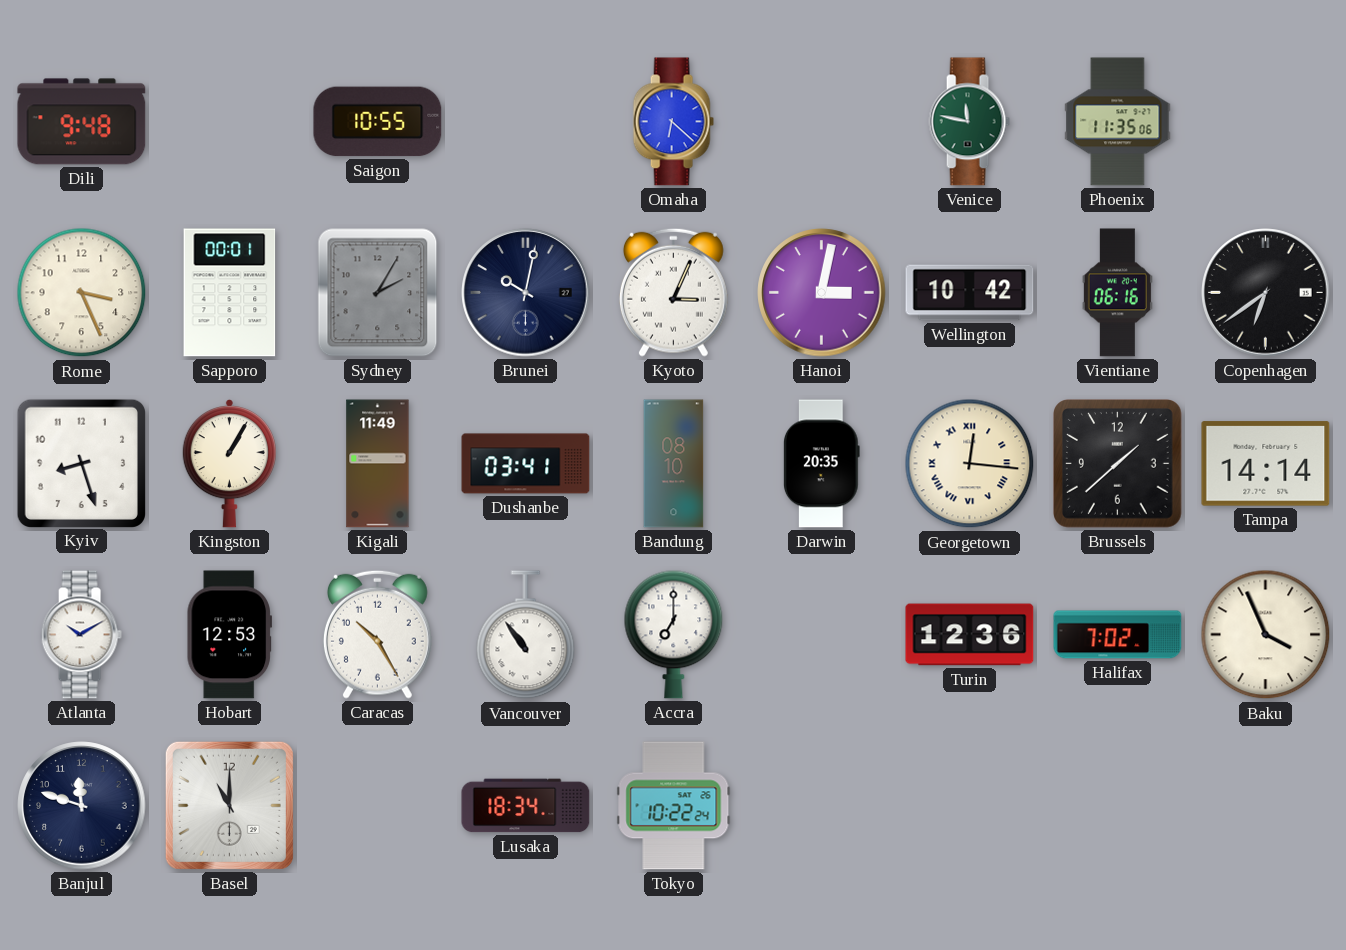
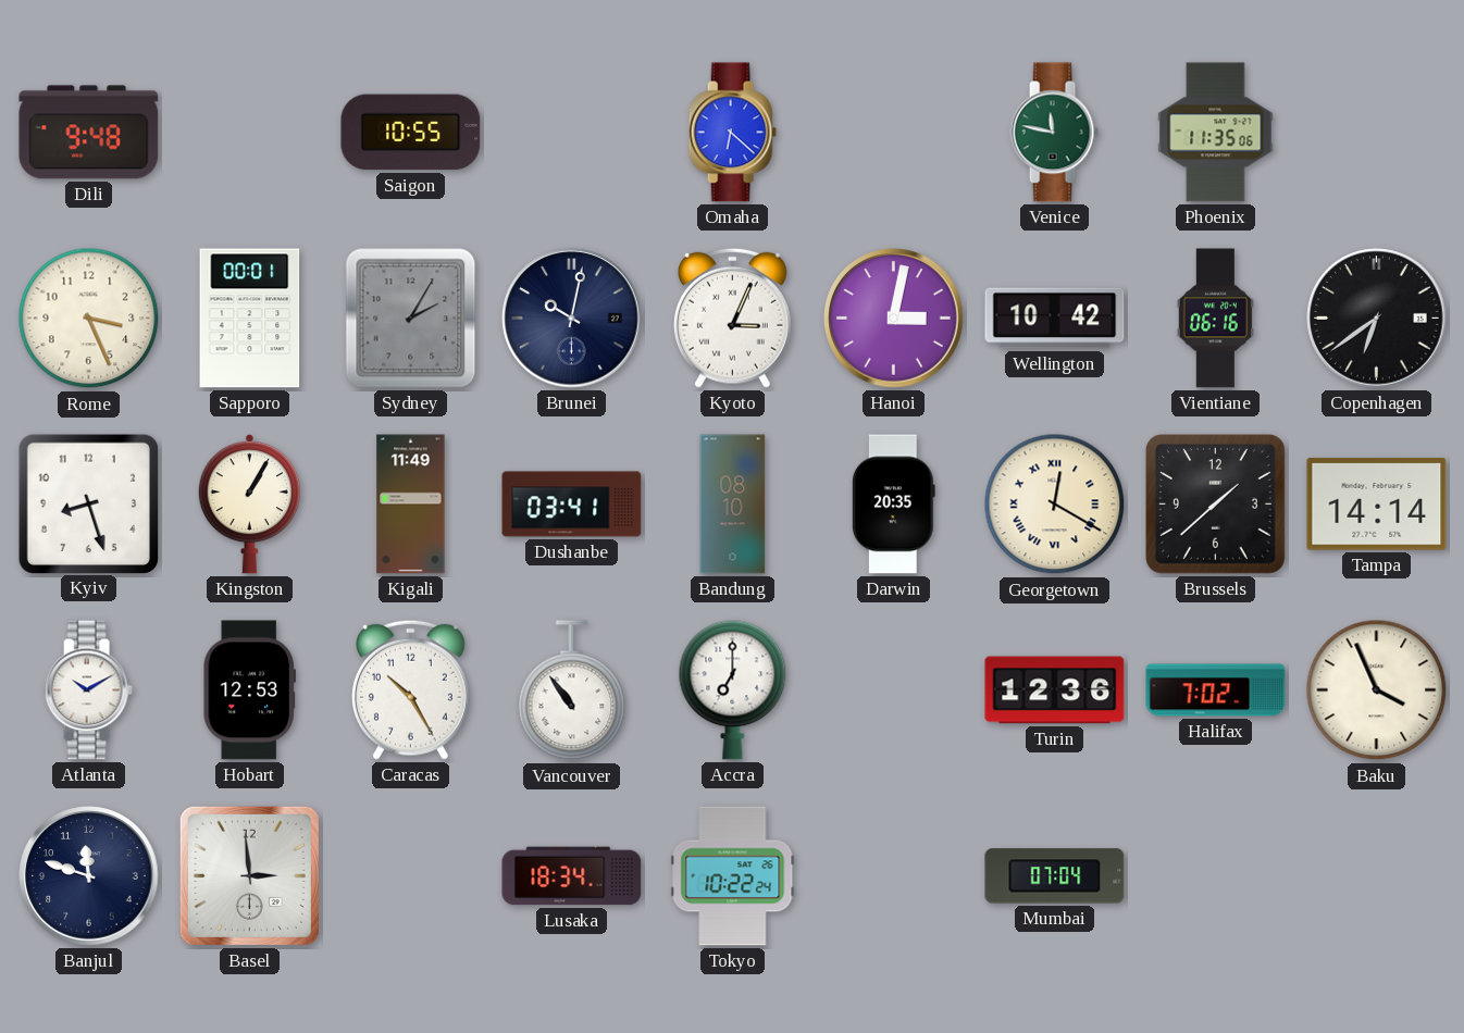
Georgetown: 12:16 -> 12:20 (1055, 505)
Basel: 11:00 -> 2:59 (249, 875)
Mumbai: none -> 07:04 (1055, 876)
